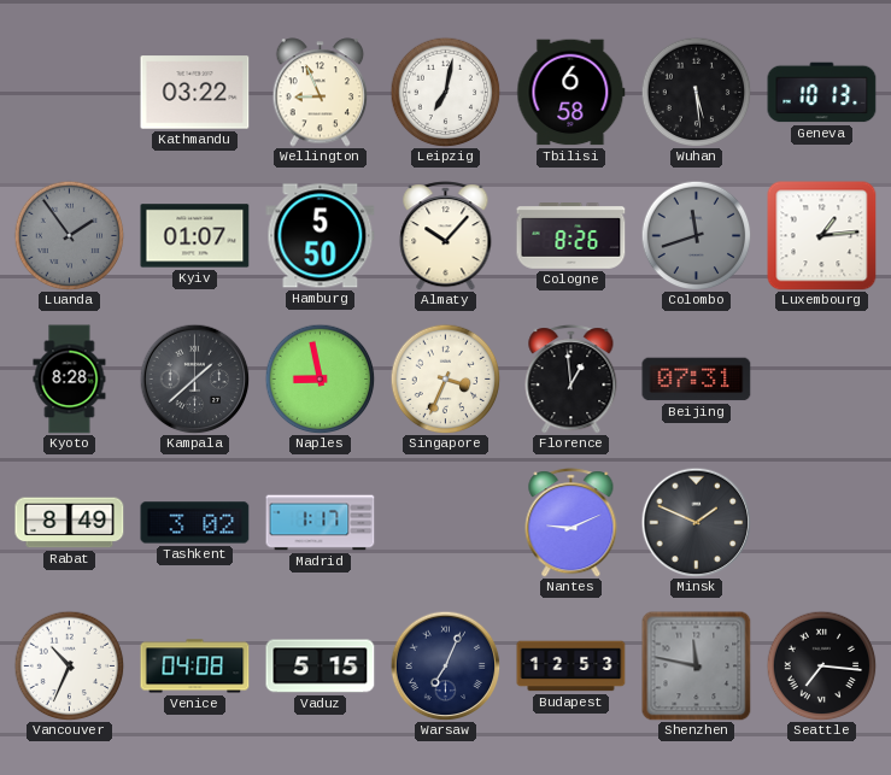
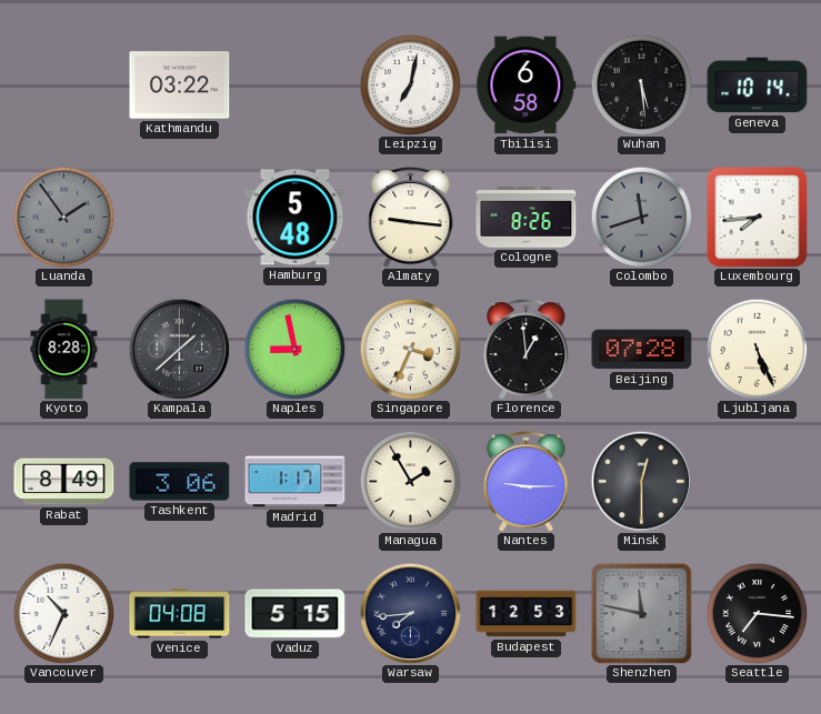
Wellington: 8:56 -> none (321, 93)
Geneva: 10:13 -> 10:14 (758, 86)
Kyiv: 01:07 -> none (195, 236)
Hamburg: 5:50 -> 5:48 (296, 218)
Almaty: 10:07 -> 9:16 (411, 218)
Luxembourg: 1:14 -> 7:44 (758, 218)
Beijing: 07:31 -> 07:28 (642, 350)
Ljubljana: none -> 5:26 (757, 349)
Tashkent: 3:02 -> 3:06 (180, 482)
Managua: none -> 1:55 (410, 481)
Nantes: 9:11 -> 9:15 (527, 482)
Minsk: 1:49 -> 12:30 (641, 481)
Warsaw: 7:04 -> 7:44 (410, 613)
